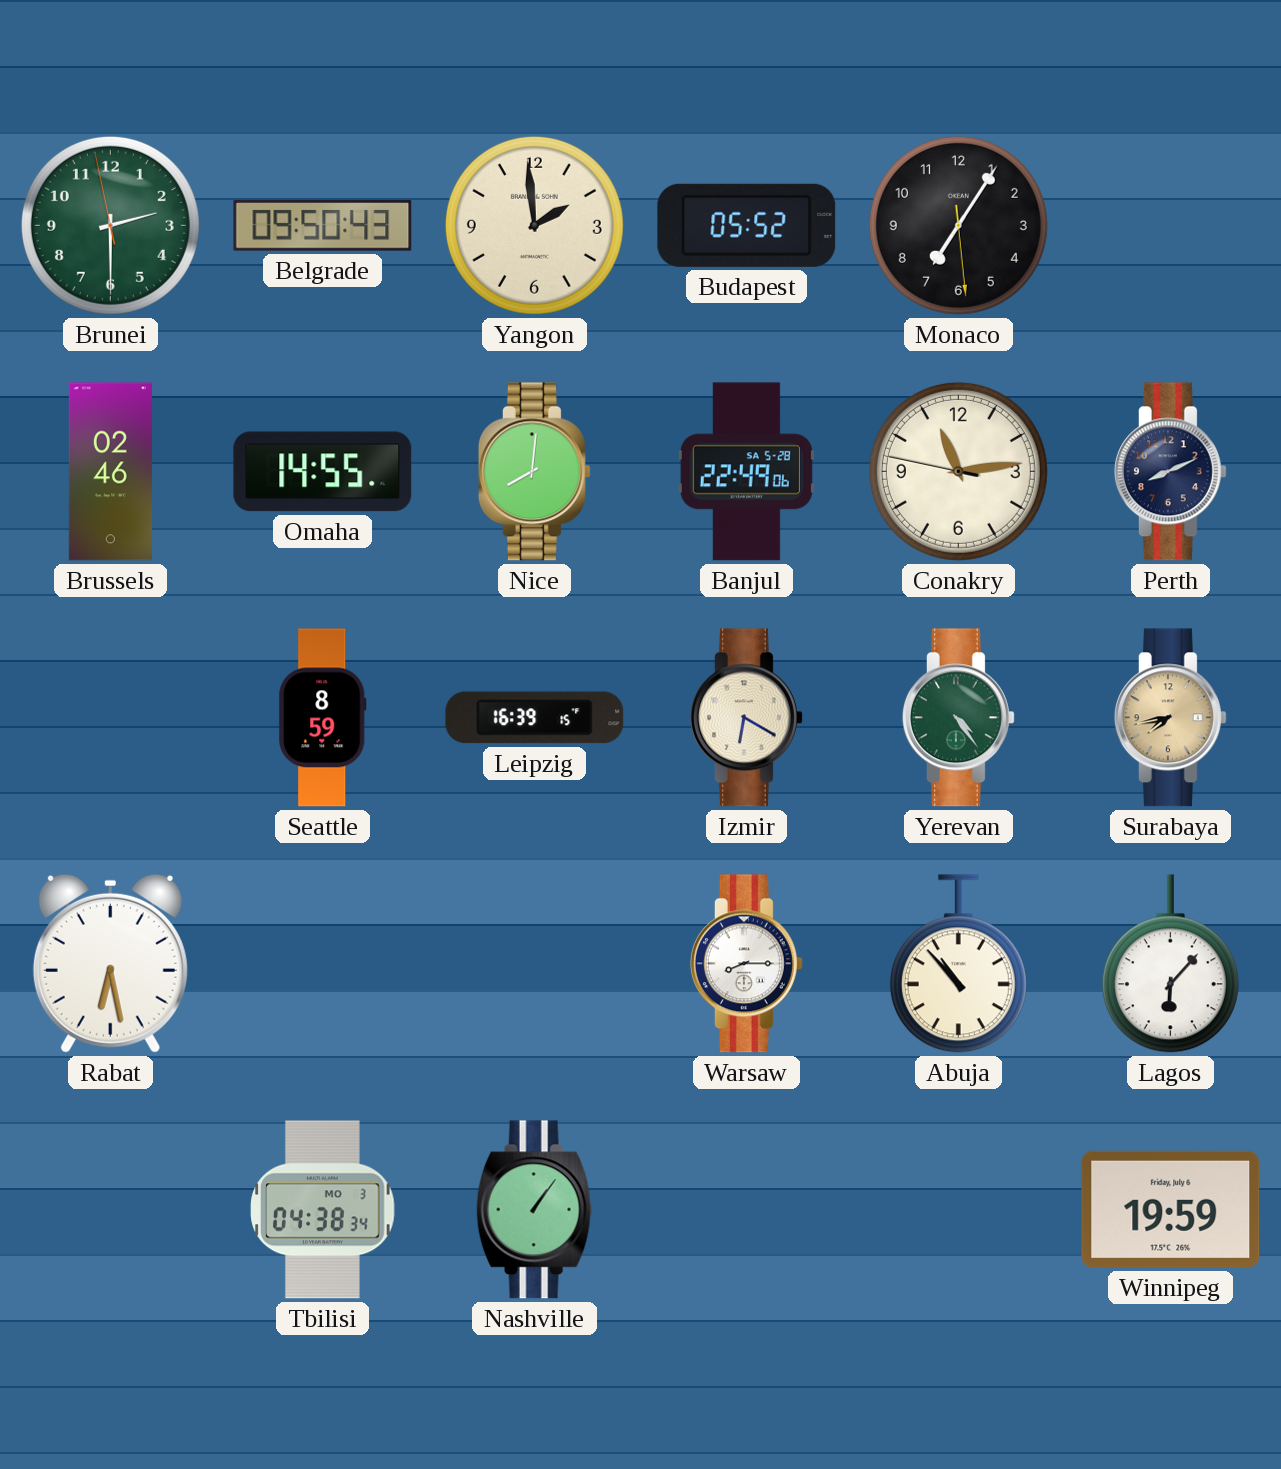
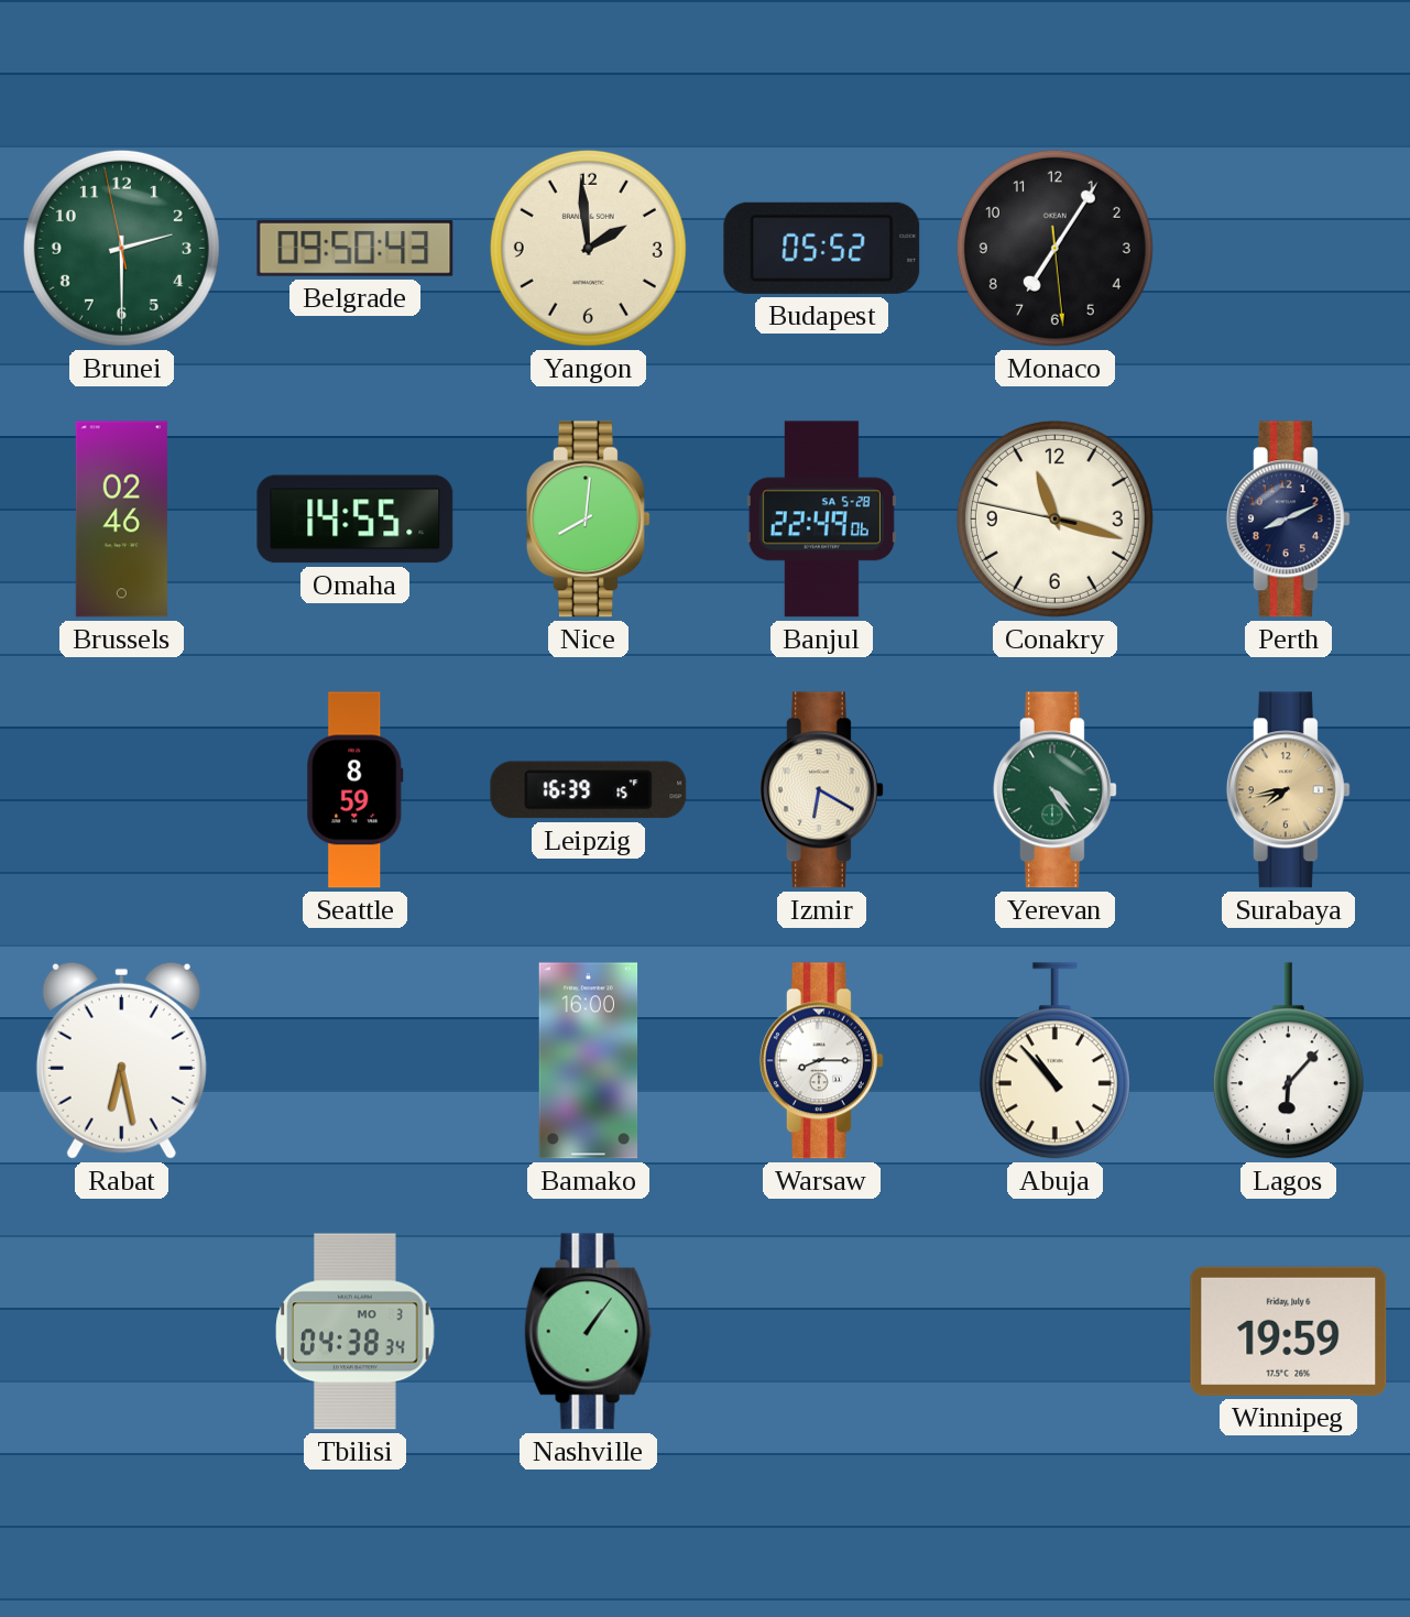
Conakry: 11:13 -> 11:17 (1054, 518)
Bamako: none -> 16:00 (589, 1061)
